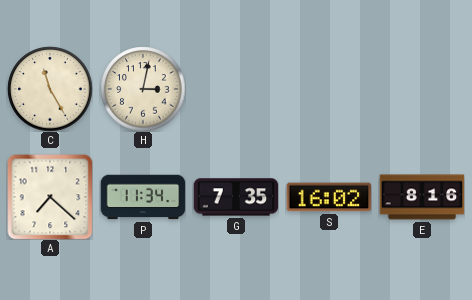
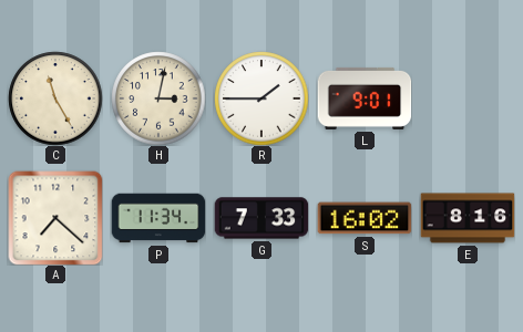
R: none -> 1:45 (261, 98)
L: none -> 9:01 (365, 98)
G: 7:35 -> 7:33 (261, 218)
